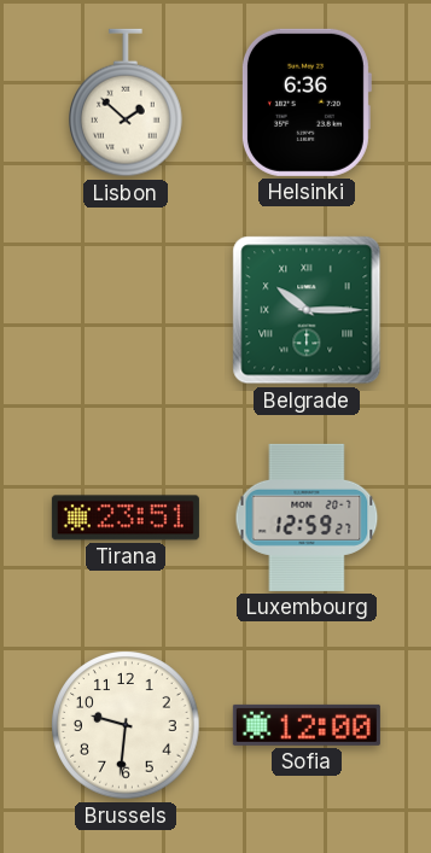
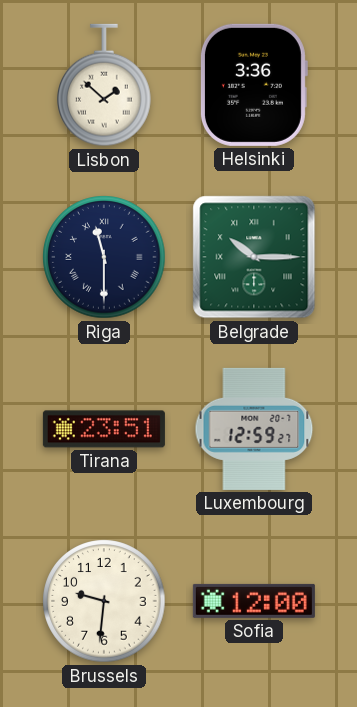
Helsinki: 6:36 -> 3:36 (253, 85)
Riga: none -> 11:30 (104, 257)
